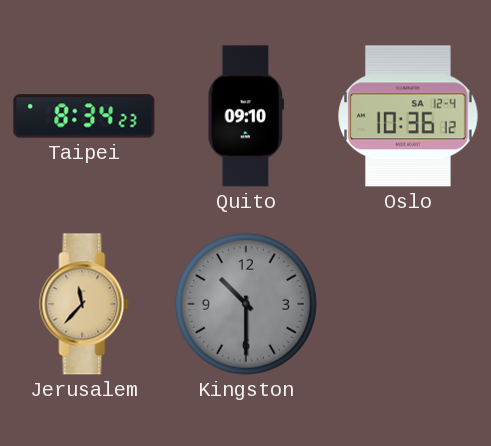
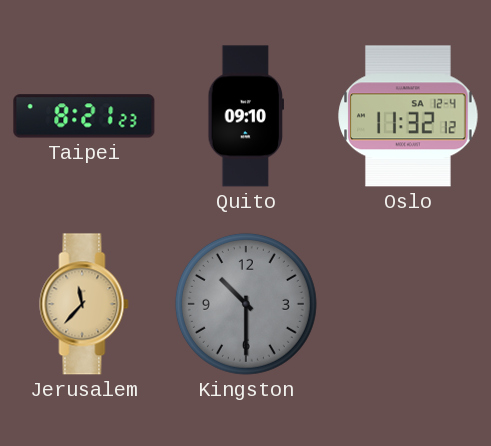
Taipei: 8:34 -> 8:21 (84, 116)
Oslo: 10:36 -> 11:32 (408, 116)
